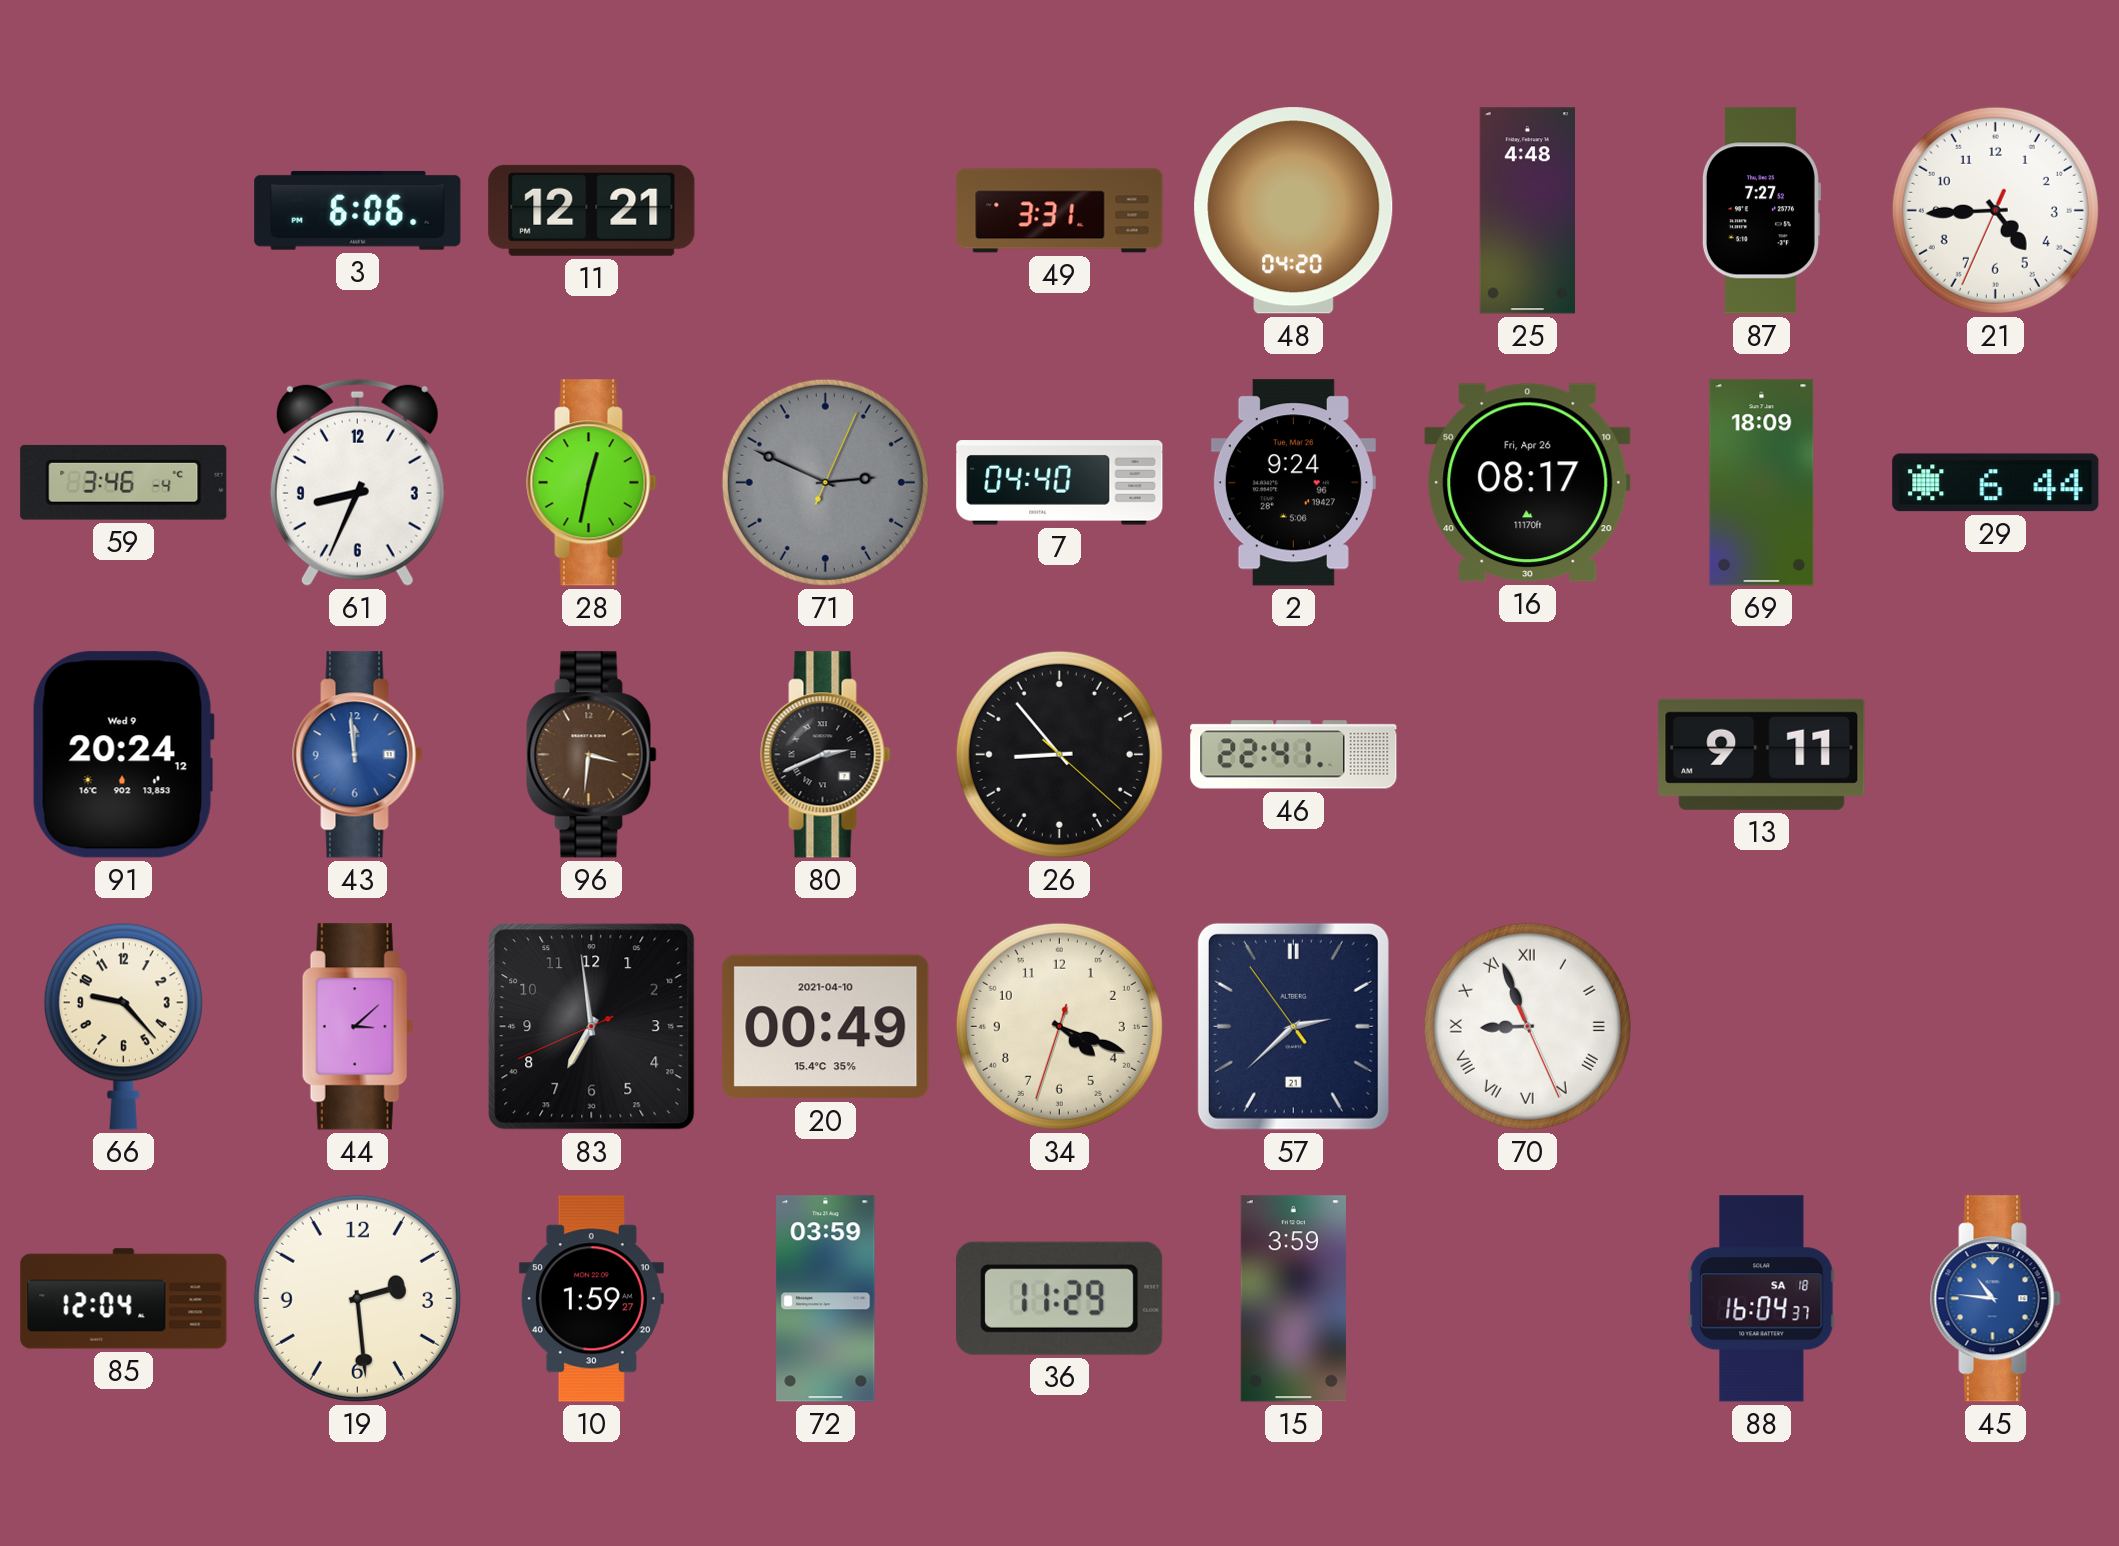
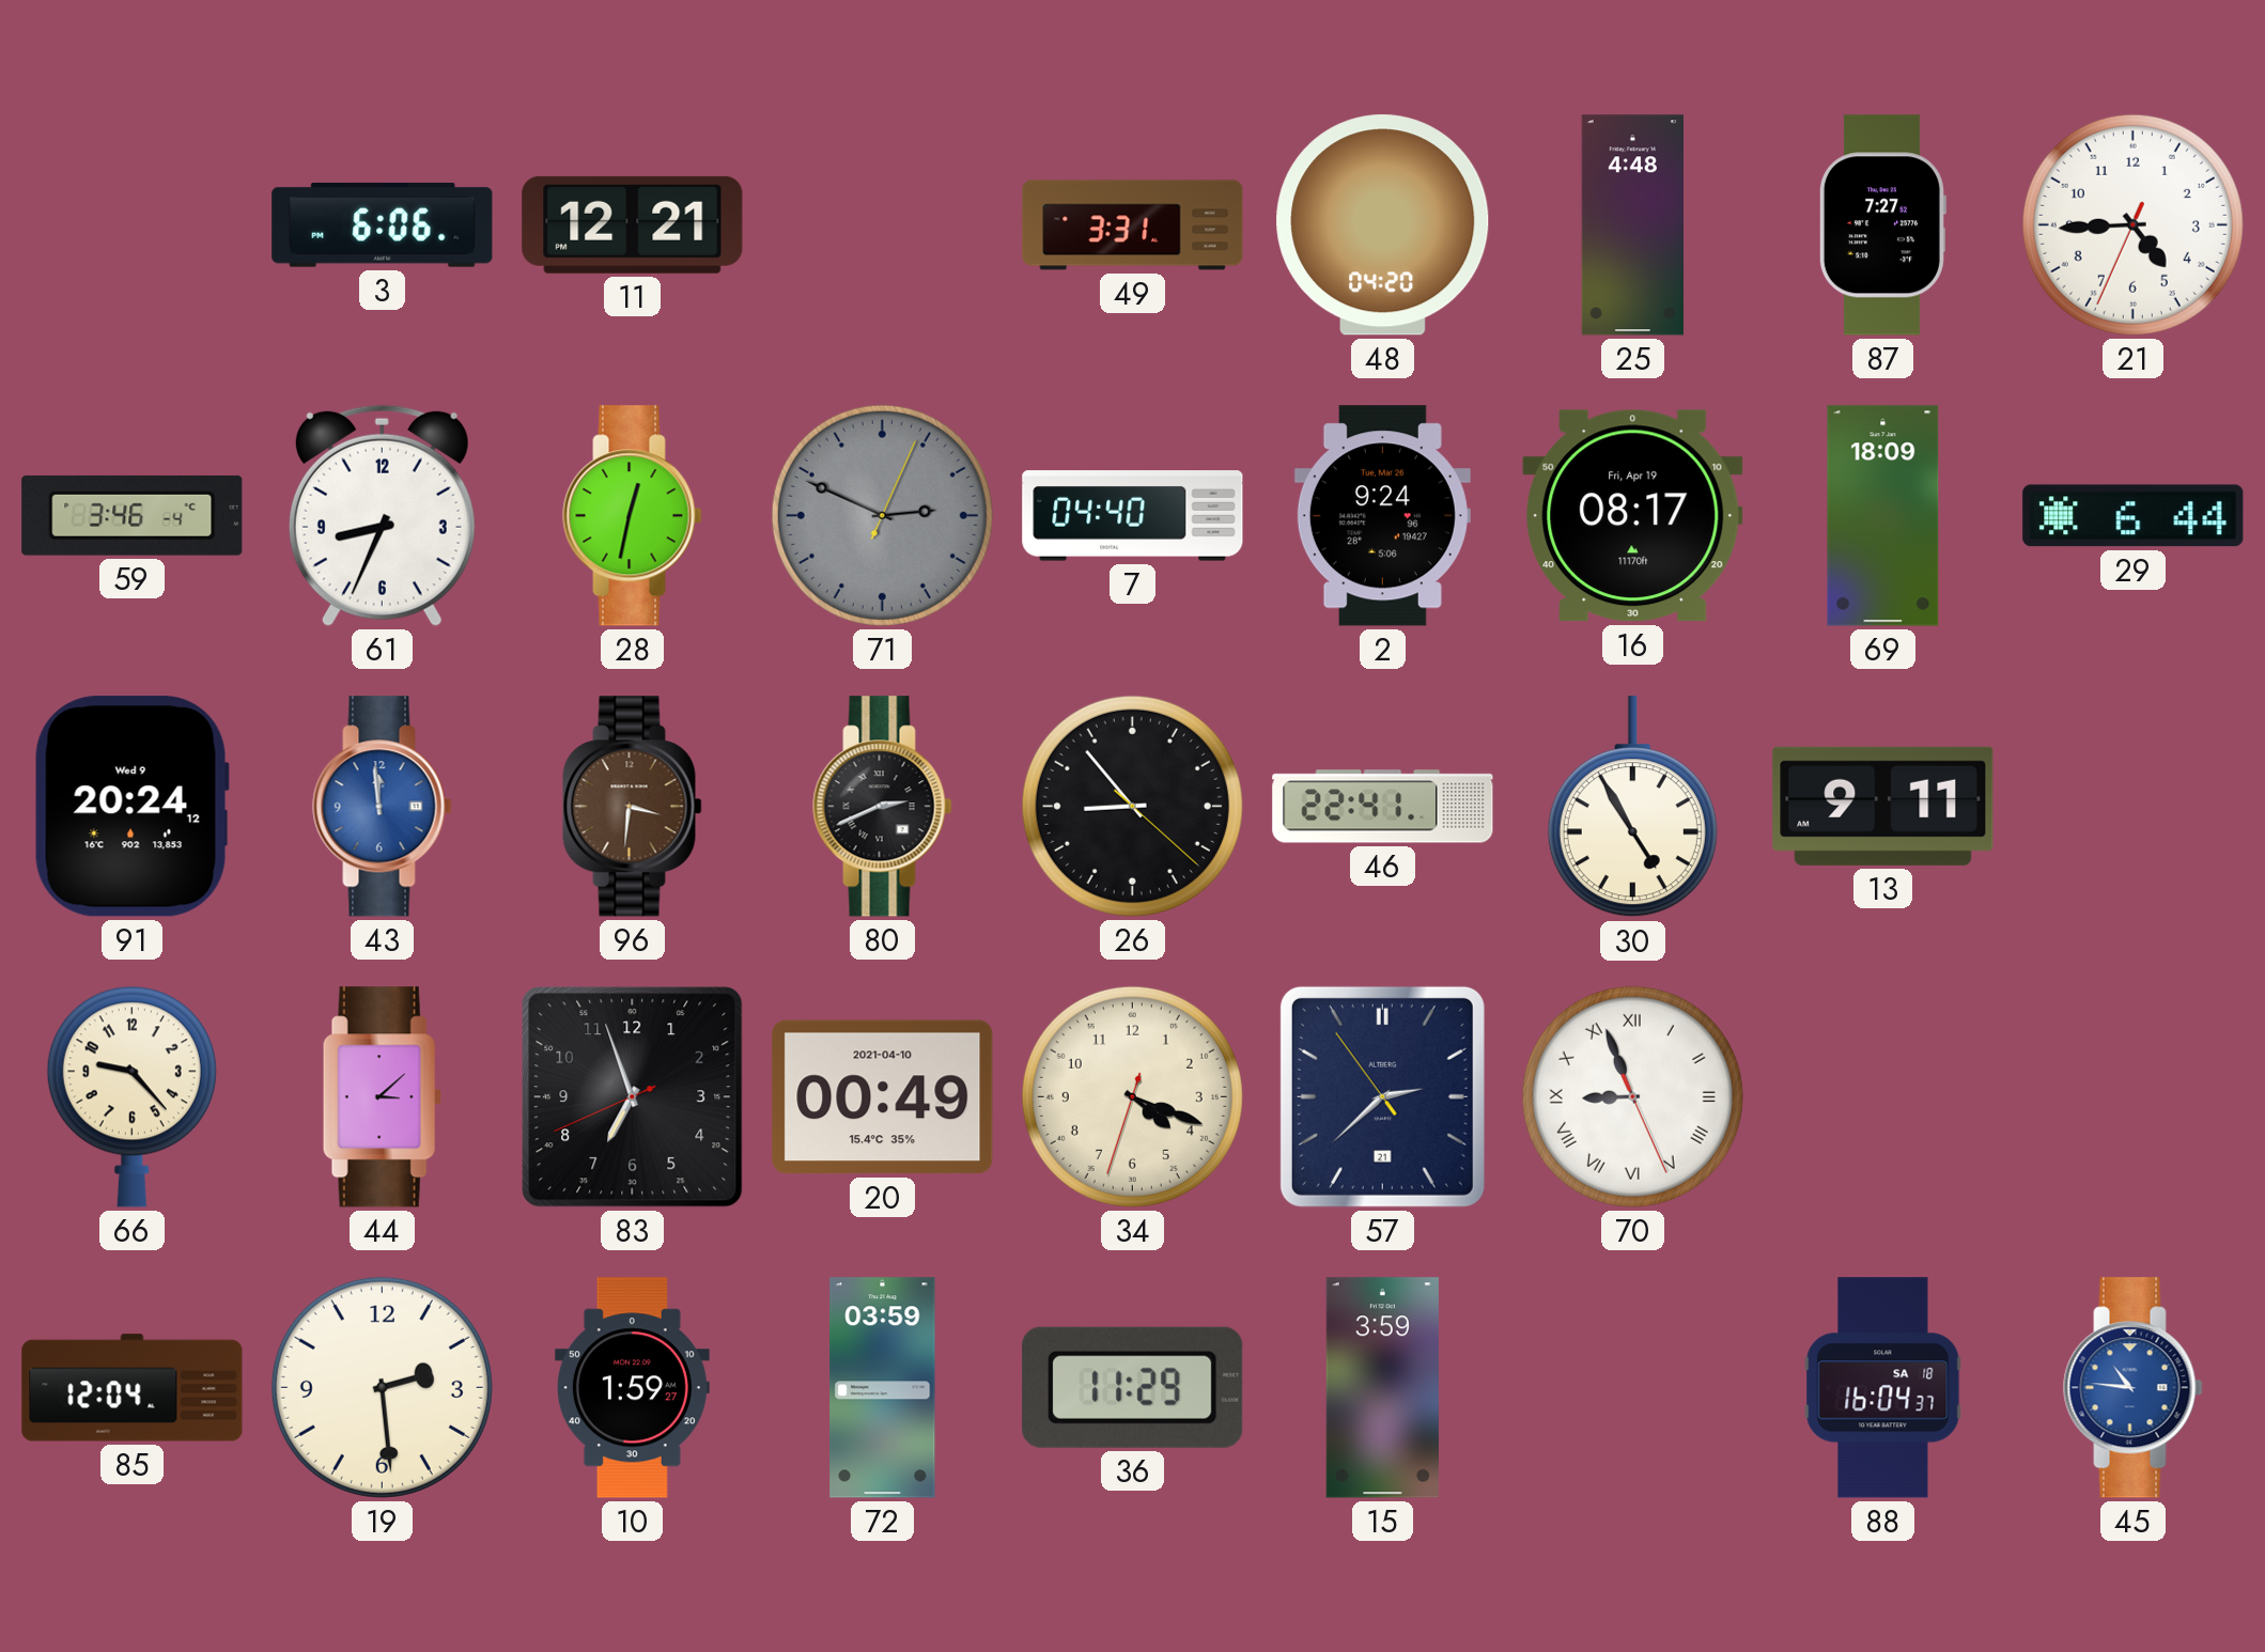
16 date: Fri, Apr 26 -> Fri, Apr 19 (1633, 516)
30: none -> 4:55 (1632, 807)
83: 6:58 -> 6:56 (633, 1097)
